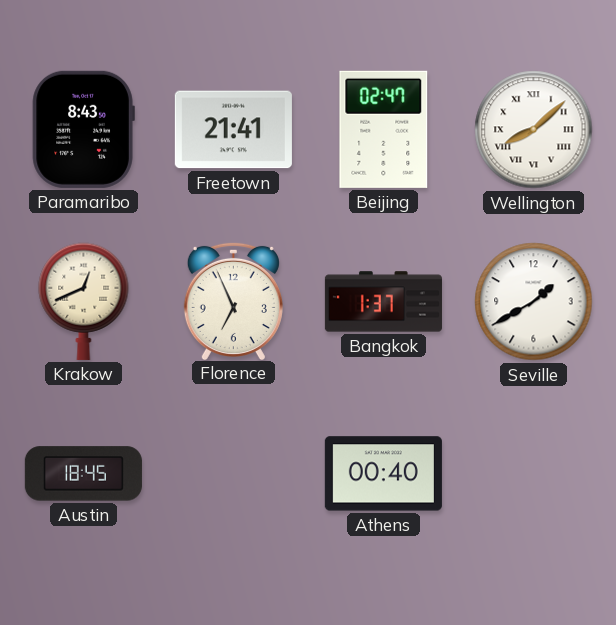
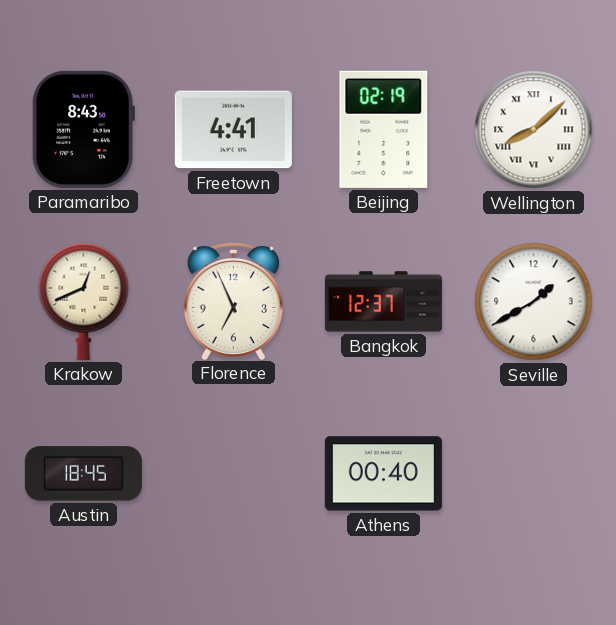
Freetown: 21:41 -> 4:41 (233, 130)
Beijing: 02:47 -> 02:19 (384, 129)
Bangkok: 1:37 -> 12:37 (383, 302)
